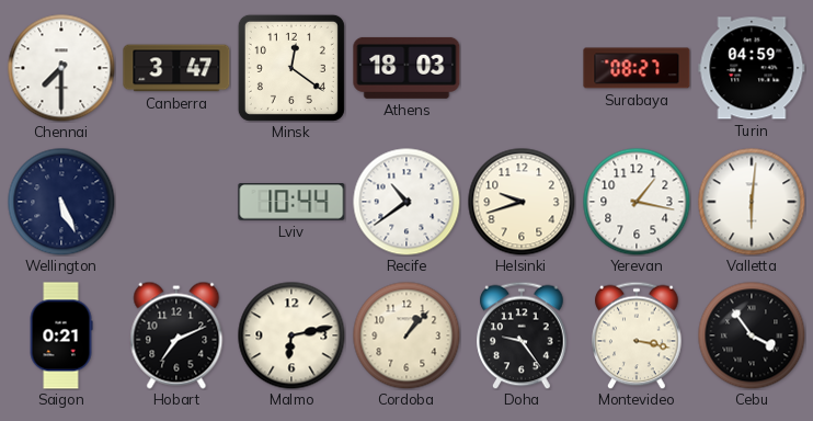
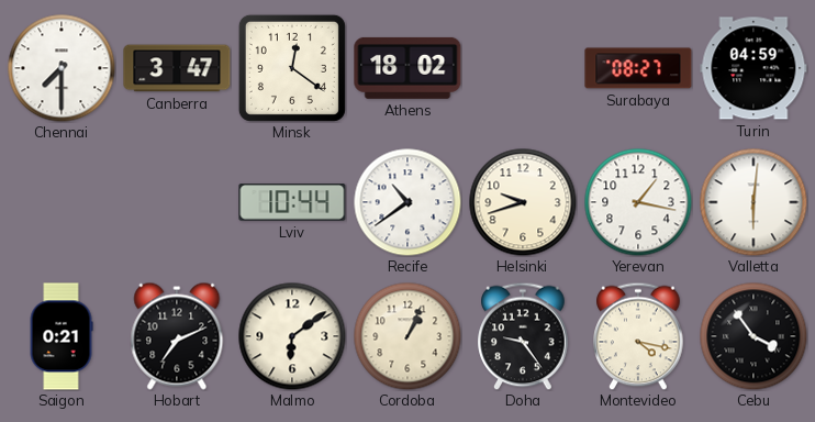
Athens: 18:03 -> 18:02 (407, 68)
Wellington: 5:26 -> none (61, 202)
Malmo: 6:13 -> 6:09 (292, 336)
Cordoba: 1:07 -> 1:04 (407, 336)
Montevideo: 3:17 -> 4:17 (638, 336)
